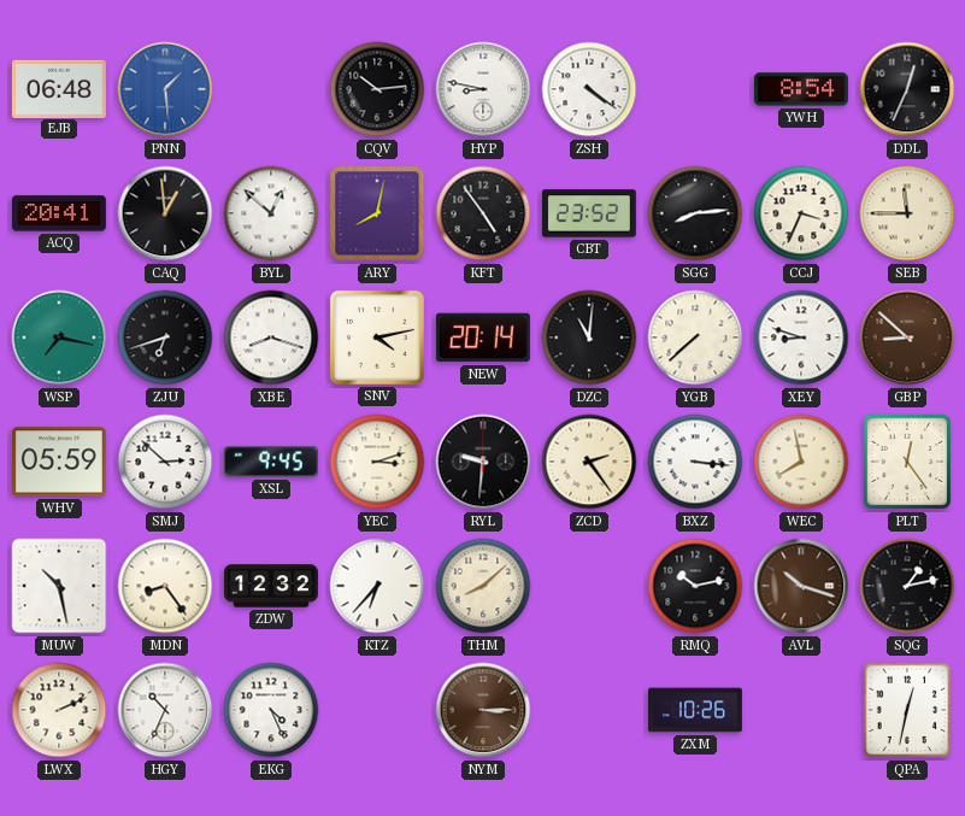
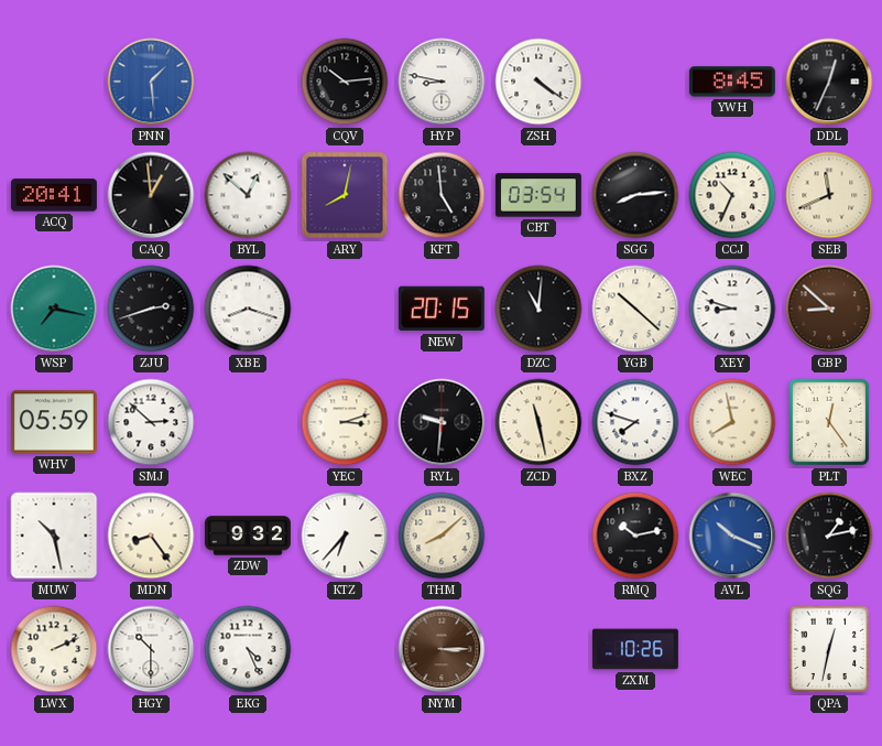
EJB: 06:48 -> none (59, 88)
YWH: 8:54 -> 8:45 (732, 82)
KFT: 4:54 -> 4:59 (442, 195)
CBT: 23:52 -> 03:54 (538, 195)
CCJ: 3:34 -> 10:34 (732, 195)
SEB: 11:45 -> 11:41 (829, 195)
ZJU: 6:42 -> 2:42 (151, 309)
SNV: 4:13 -> none (377, 337)
NEW: 20:14 -> 20:15 (442, 309)
YGB: 7:38 -> 10:22 (635, 309)
XSL: 9:45 -> none (271, 462)
ZCD: 2:24 -> 11:28 (538, 422)
BXZ: 3:16 -> 7:48 (635, 422)
ZDW: 12:32 -> 9:32 (248, 536)
AVL: 10:18 -> 10:19 (732, 536)
AVL dial: brown -> blue (732, 536)
HGY: 10:34 -> 10:30 (151, 649)
